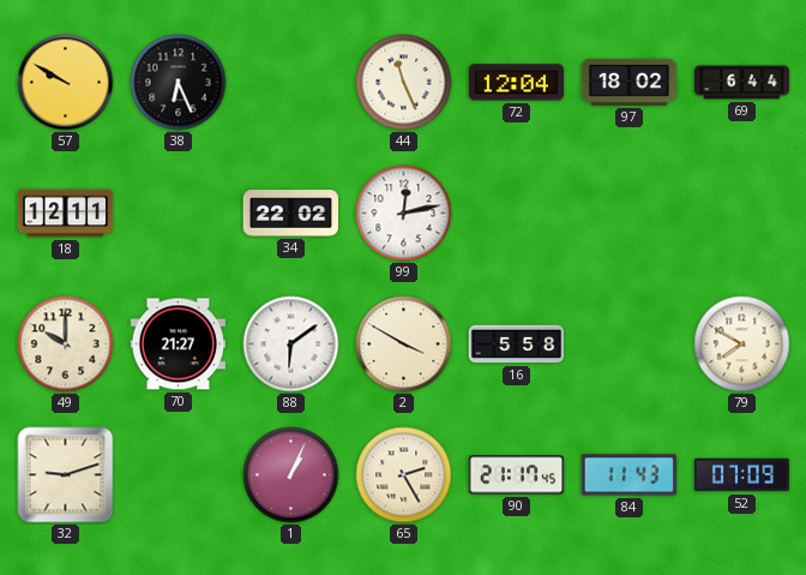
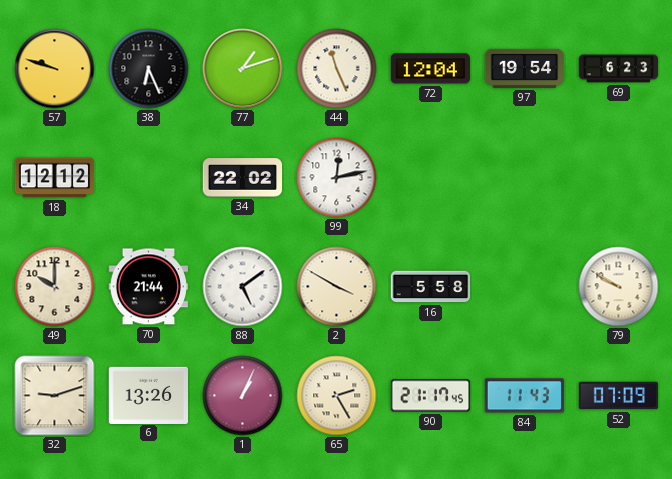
57: 9:50 -> 9:48 (55, 69)
77: none -> 1:12 (243, 69)
97: 18:02 -> 19:54 (525, 68)
69: 6:44 -> 6:23 (619, 69)
18: 12:11 -> 12:12 (55, 178)
70: 21:27 -> 21:44 (148, 287)
88: 6:09 -> 5:09 (243, 287)
79: 7:50 -> 9:50 (619, 287)
6: none -> 13:26 (148, 395)
